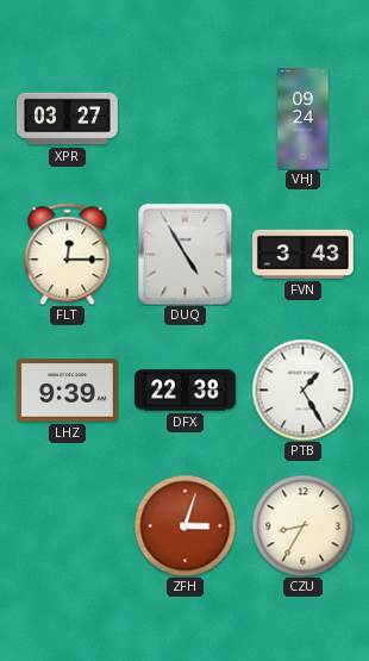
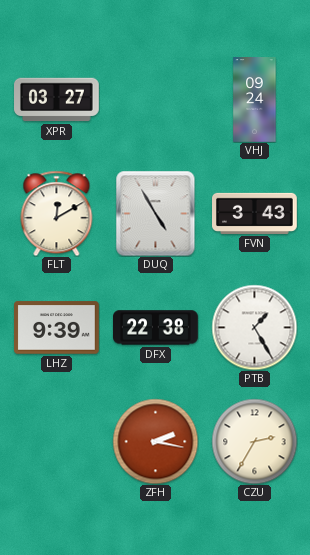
FLT: 12:15 -> 12:10 (57, 213)
ZFH: 3:03 -> 2:17 (155, 441)
CZU: 8:35 -> 2:35 (254, 441)
